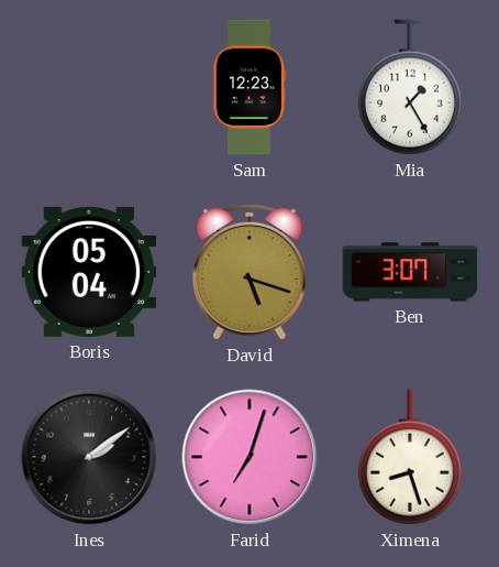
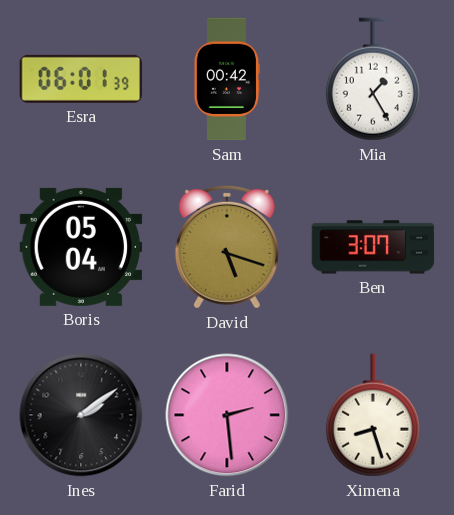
Esra: none -> 06:01 (80, 79)
Sam: 12:23 -> 00:42 (227, 79)
Farid: 7:03 -> 2:29 (227, 415)
